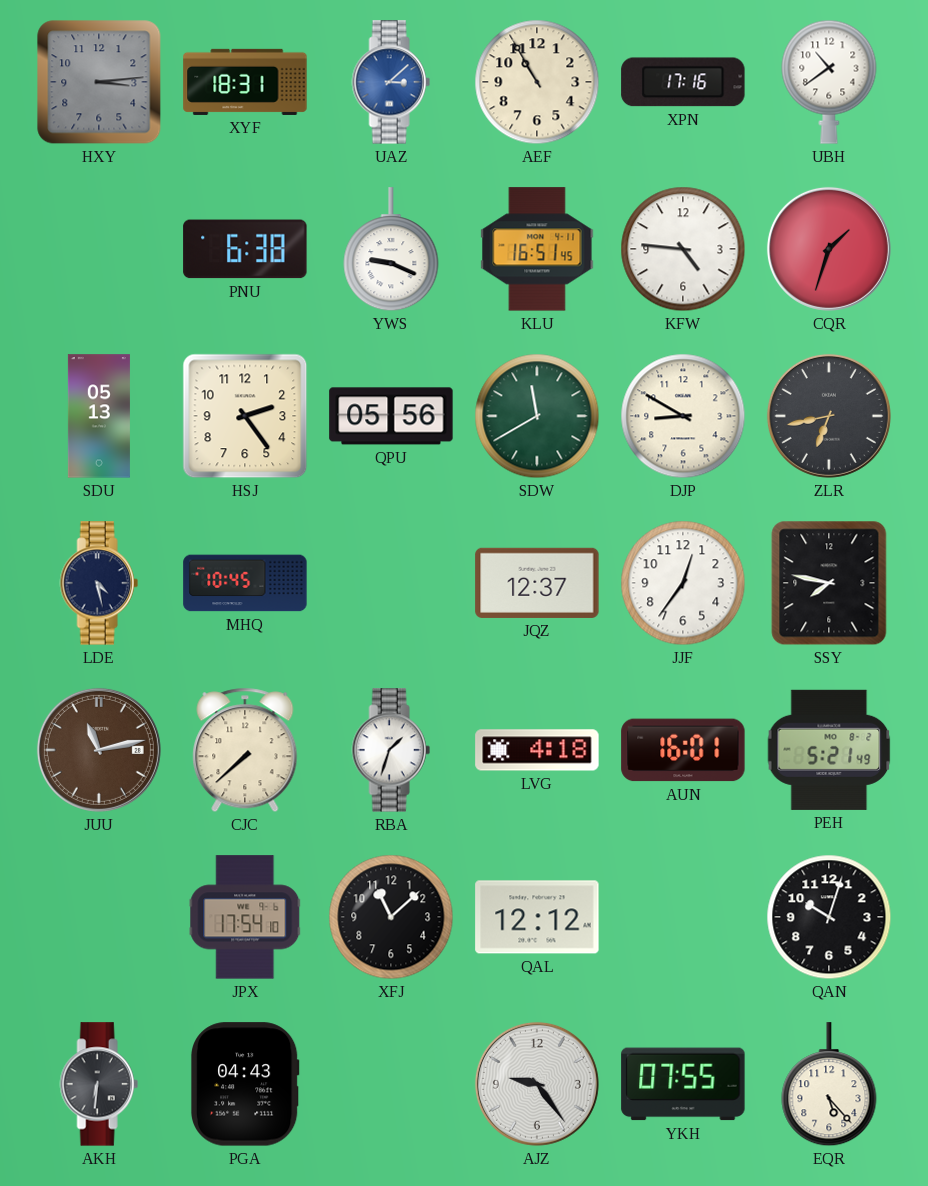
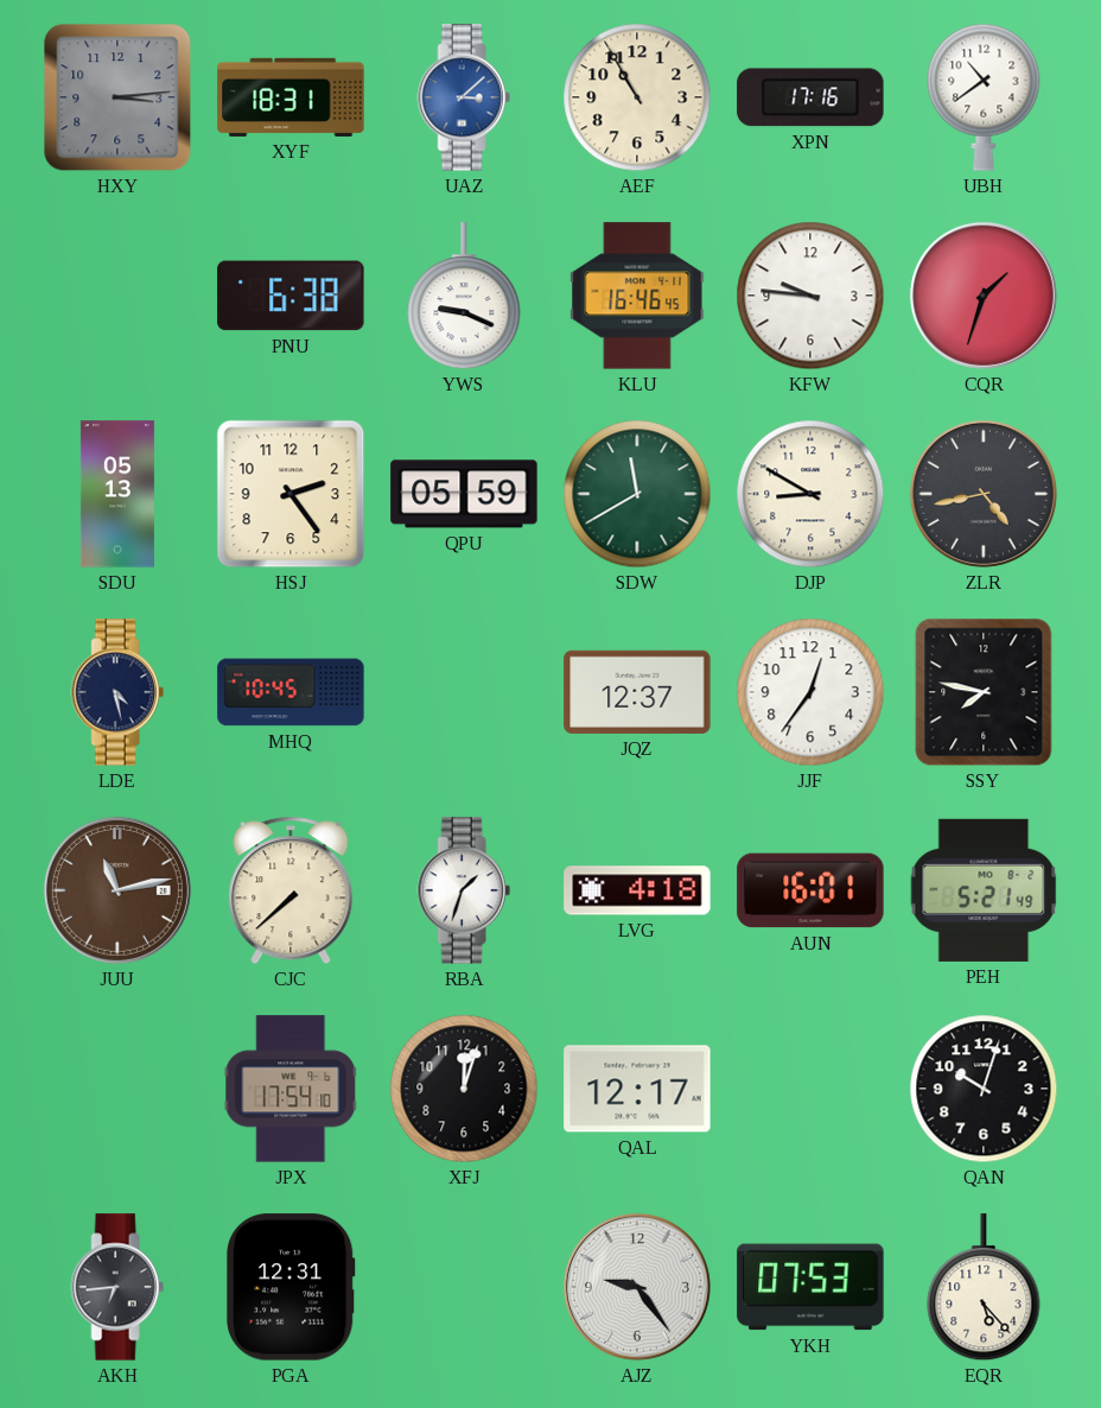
KLU: 16:51 -> 16:46 (637, 296)
KFW: 4:46 -> 9:46 (810, 296)
QPU: 05:56 -> 05:59 (464, 494)
ZLR: 6:43 -> 4:43 (984, 494)
XFJ: 11:08 -> 12:03 (464, 1089)
QAL: 12:12 -> 12:17 (637, 1089)
AKH: 6:31 -> 6:44 (117, 1287)
PGA: 04:43 -> 12:31 (291, 1287)
YKH: 07:55 -> 07:53 (810, 1287)
